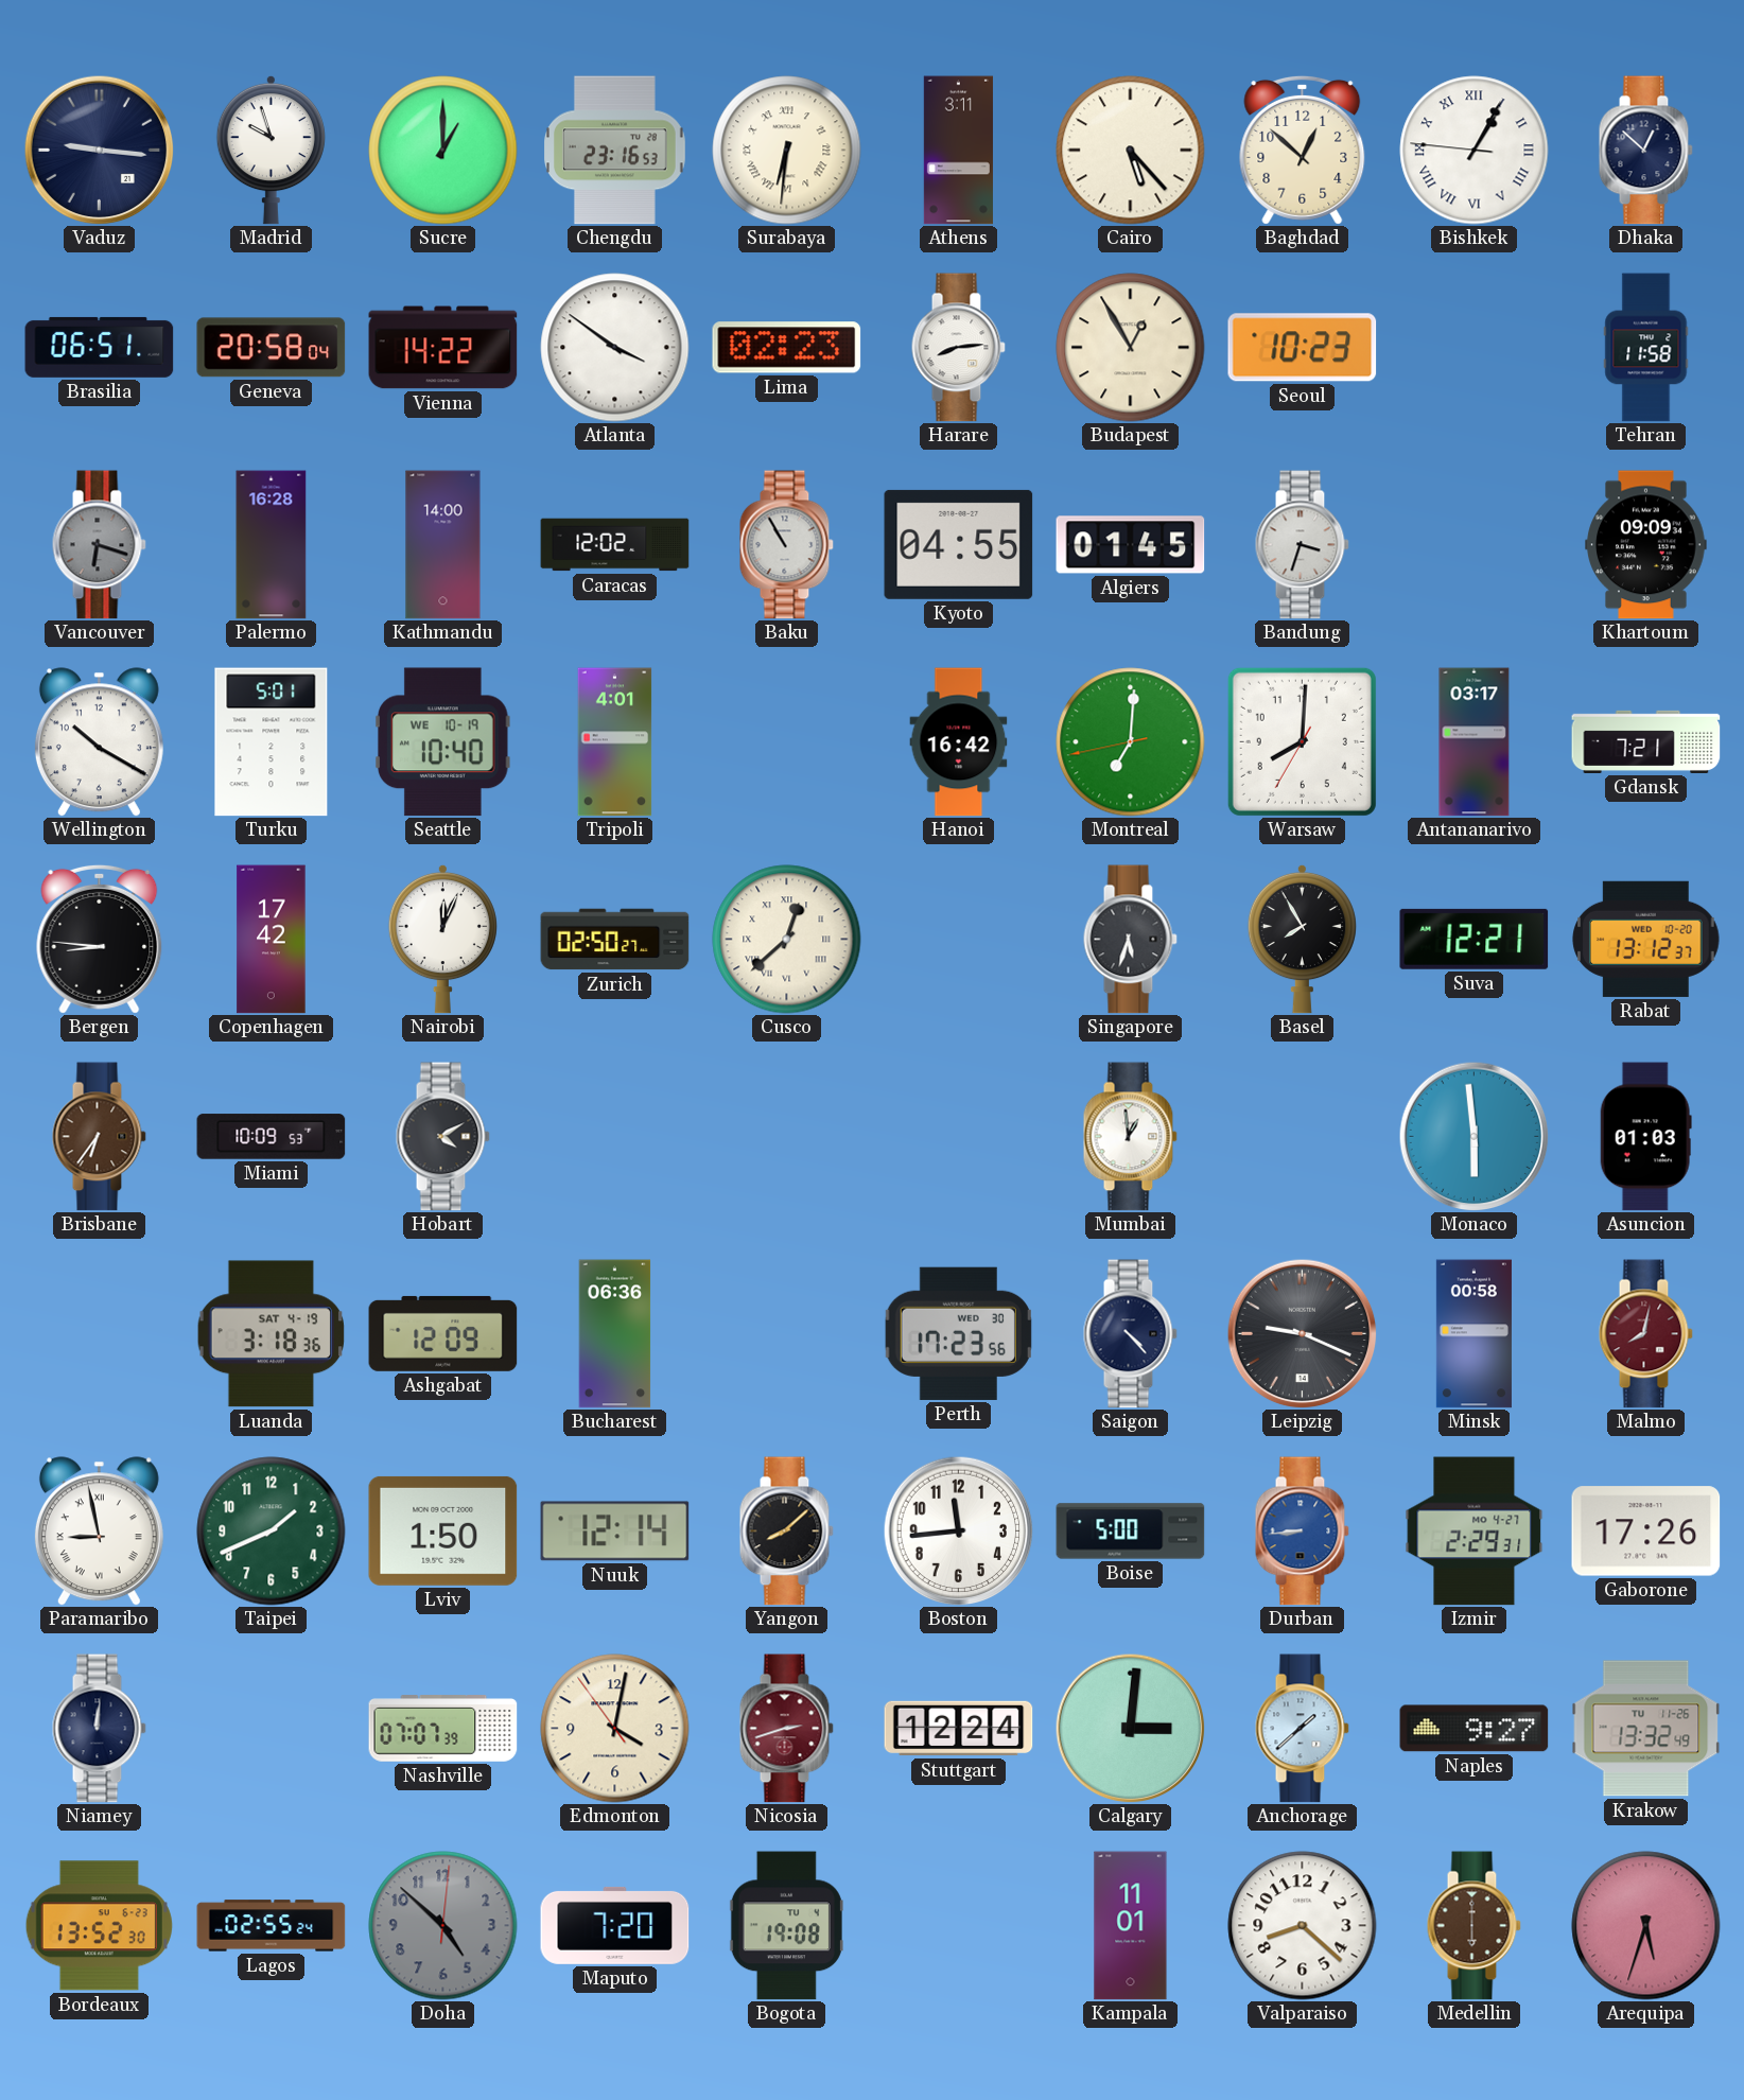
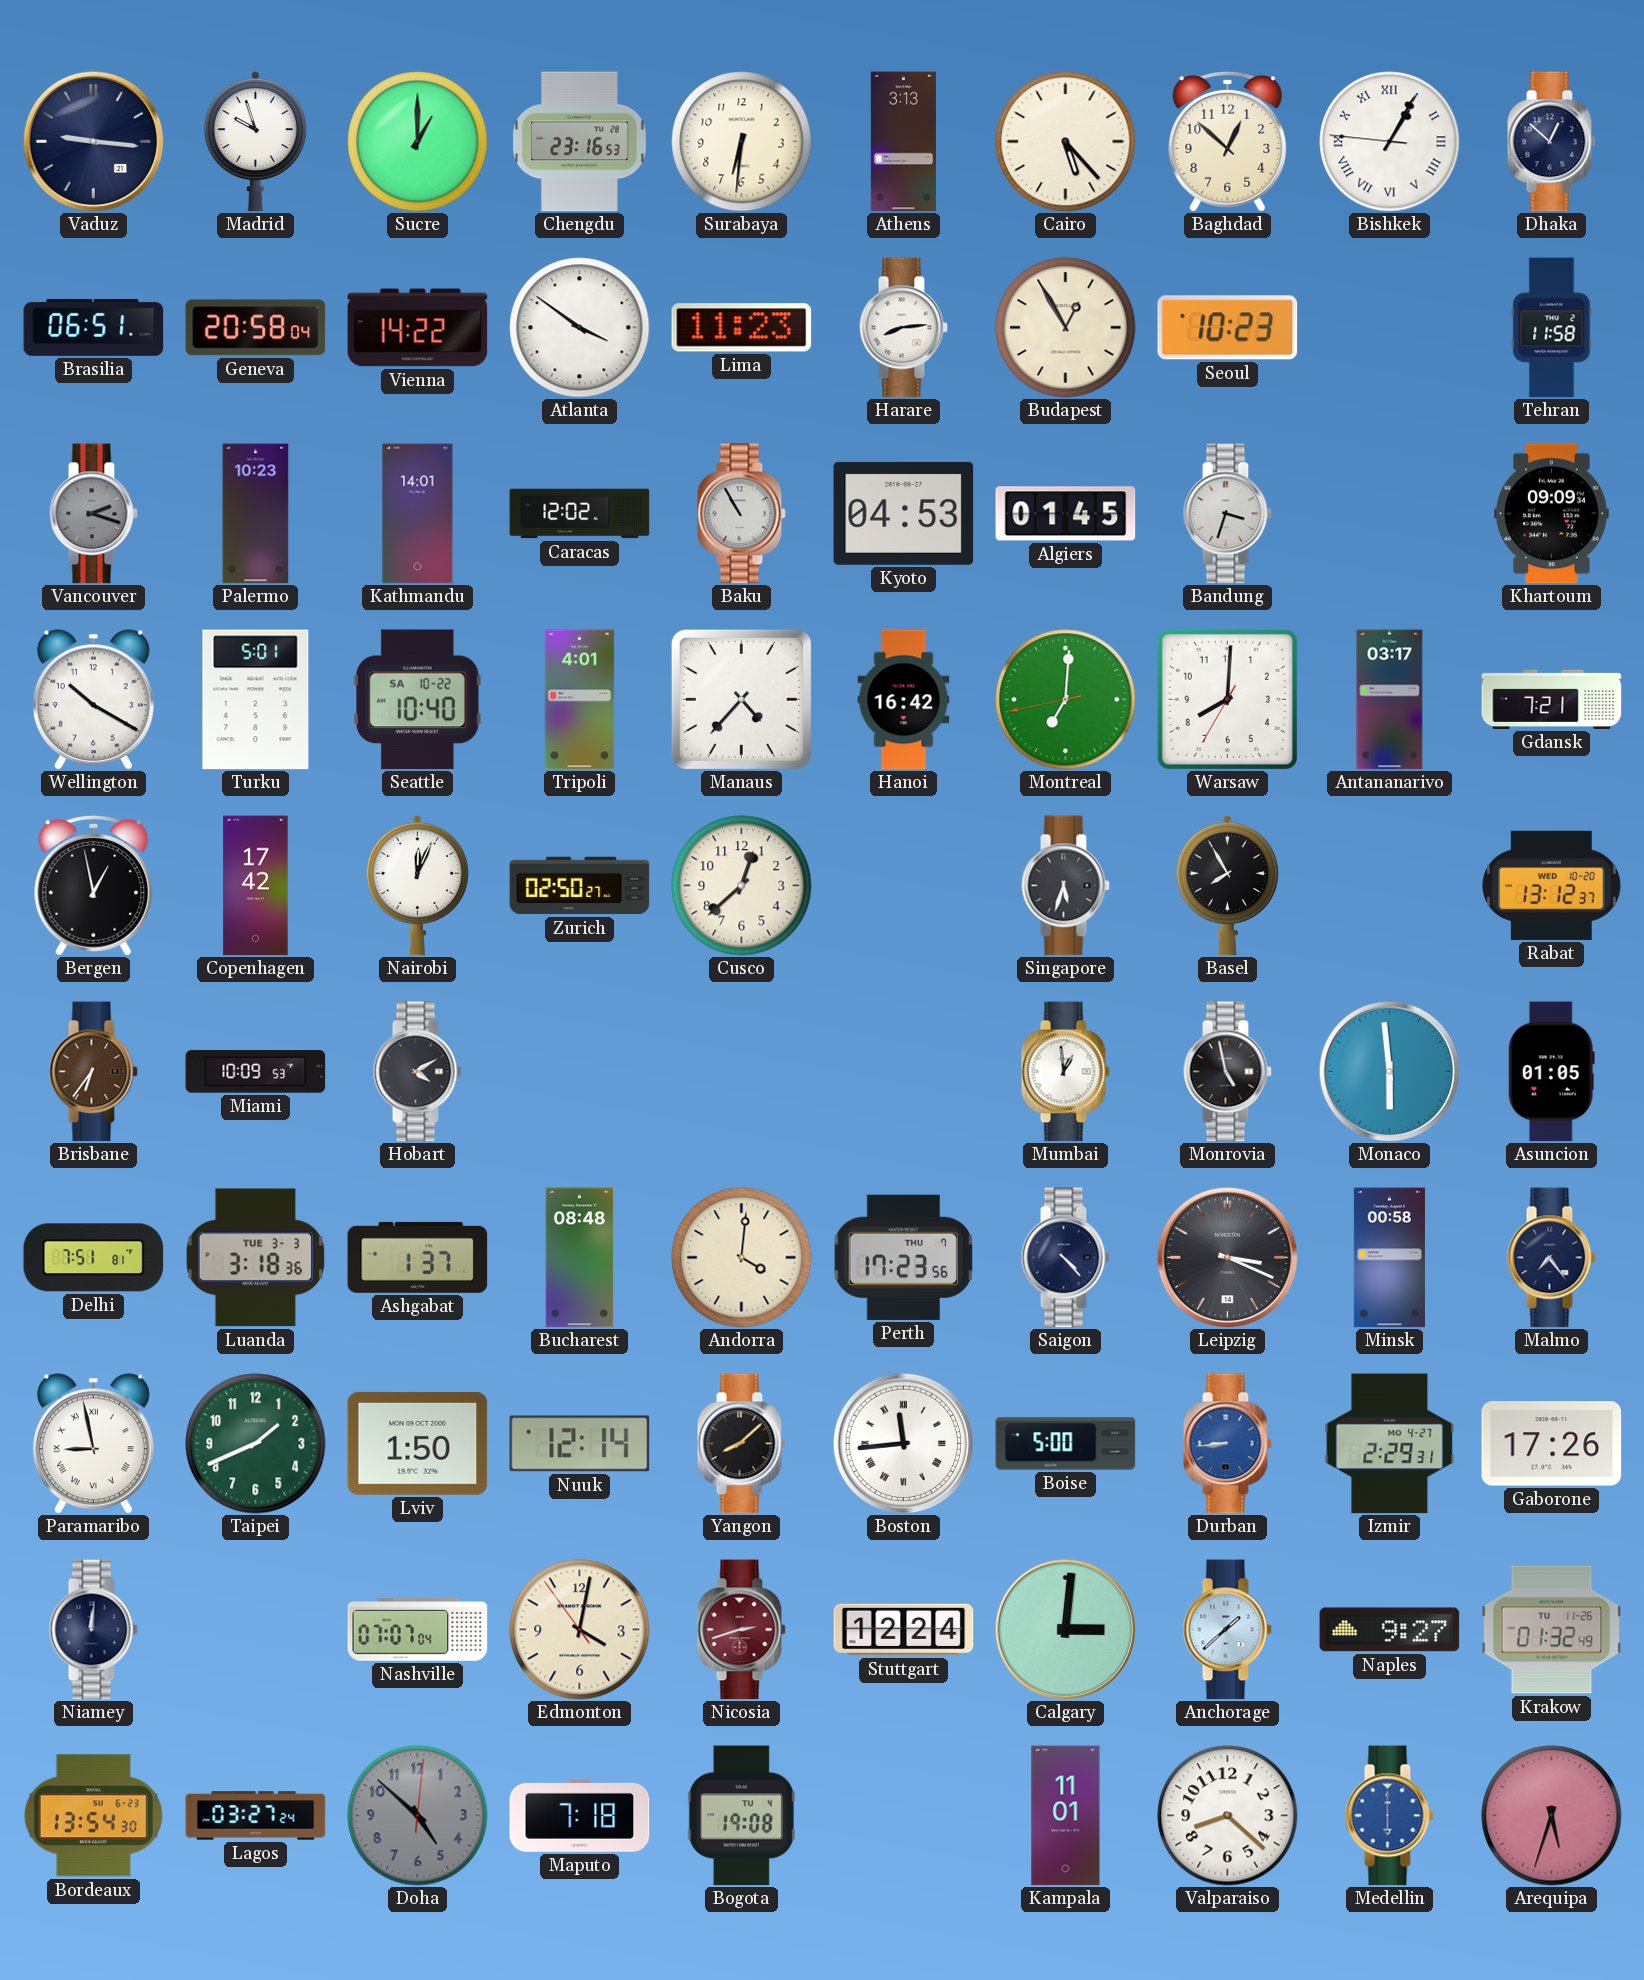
Surabaya numerals: Roman -> Arabic (742, 142)
Athens: 3:11 -> 3:13 (903, 142)
Lima: 02:23 -> 11:23 (742, 328)
Vancouver: 6:18 -> 2:18 (93, 514)
Palermo: 16:28 -> 10:23 (256, 514)
Kathmandu: 14:00 -> 14:01 (418, 514)
Kyoto: 04:55 -> 04:53 (904, 513)
Seattle date: WE 10-19 -> SA 10-22 (418, 700)
Manaus: none -> 4:37 (741, 699)
Bergen: 8:46 -> 12:58 (94, 885)
Cusco numerals: Roman -> Arabic (742, 886)
Suva: 12:21 -> none (1475, 939)
Monrovia: none -> 4:58 (1227, 1072)
Asuncion: 01:03 -> 01:05 (1551, 1072)
Delhi: none -> 7:51 (94, 1258)
Luanda date: SAT 4-19 -> TUE 3-3 (255, 1258)
Ashgabat: 12:09 -> 1:37 (418, 1257)
Bucharest: 06:36 -> 08:48 (580, 1258)
Andorra: none -> 4:01 (742, 1258)
Perth date: WED 30 -> THU 7 (903, 1257)
Leipzig: 9:19 -> 3:19 (1227, 1257)
Malmo: 8:02 -> 7:24 (1551, 1258)
Malmo dial: burgundy -> navy (1551, 1258)
Boston numerals: Arabic -> Roman (903, 1443)
Nashville: 07:07:39 -> 07:07:04 (418, 1630)
Krakow: 13:32 -> 01:32 (1552, 1630)
Bordeaux: 13:52 -> 13:54 (93, 1816)
Lagos: 02:55 -> 03:27 (256, 1816)
Maputo: 7:20 -> 7:18 (580, 1815)
Medellin dial: brown -> blue (1389, 1816)
